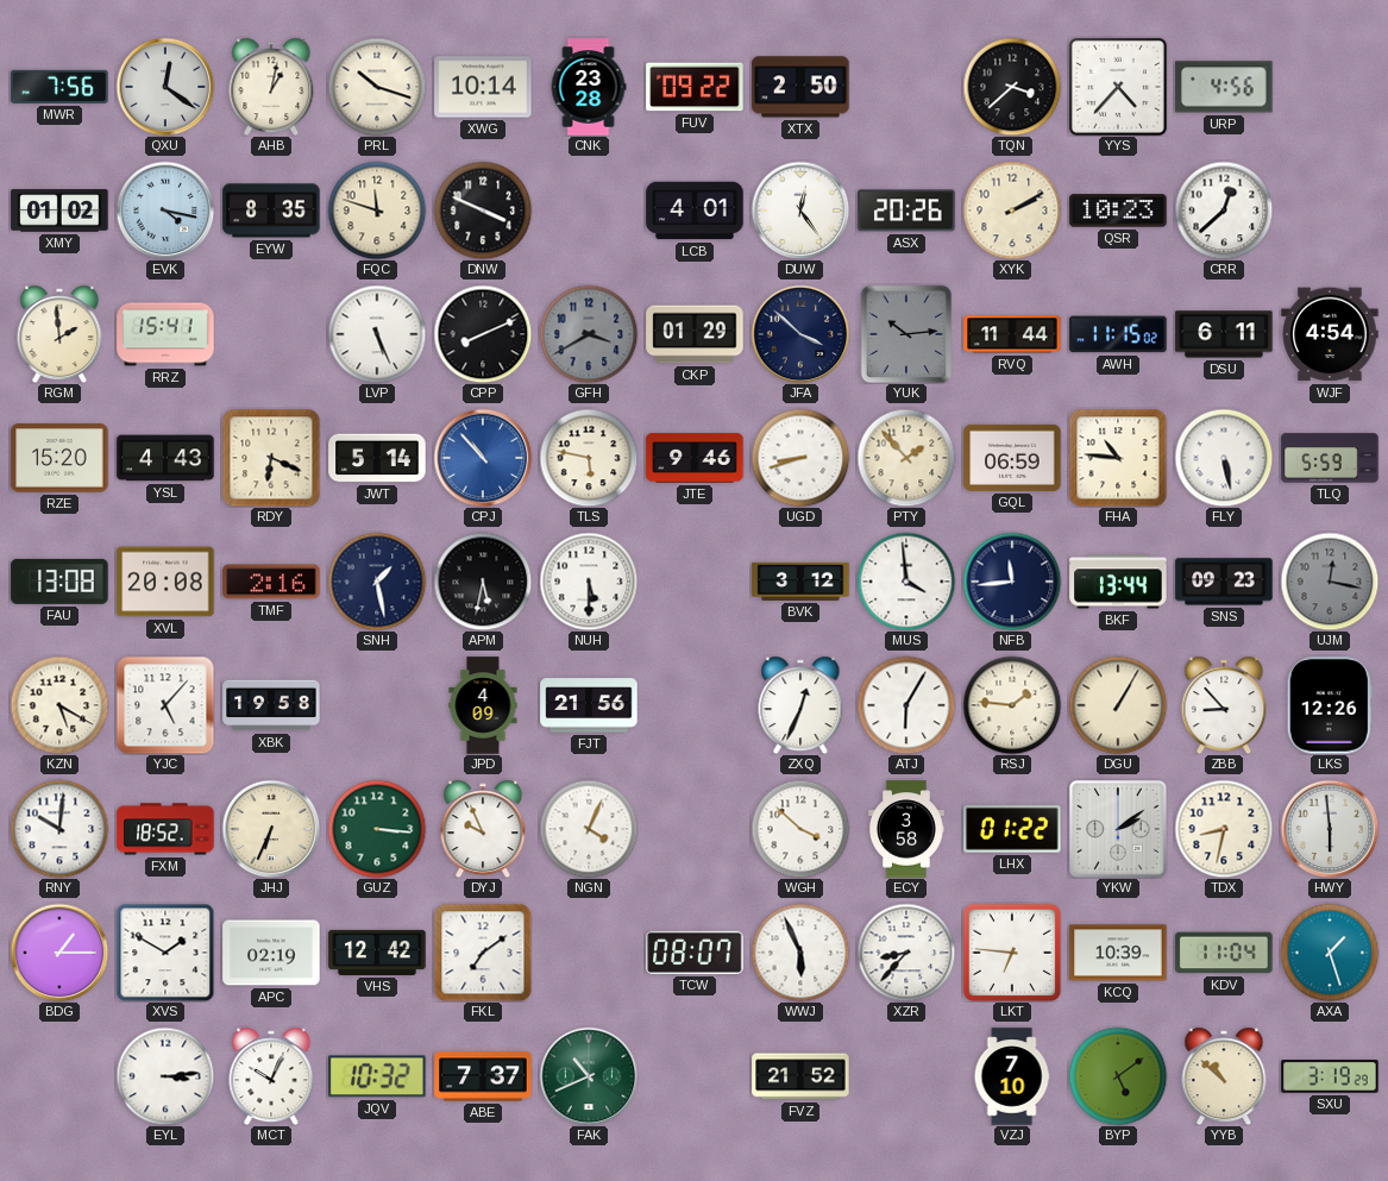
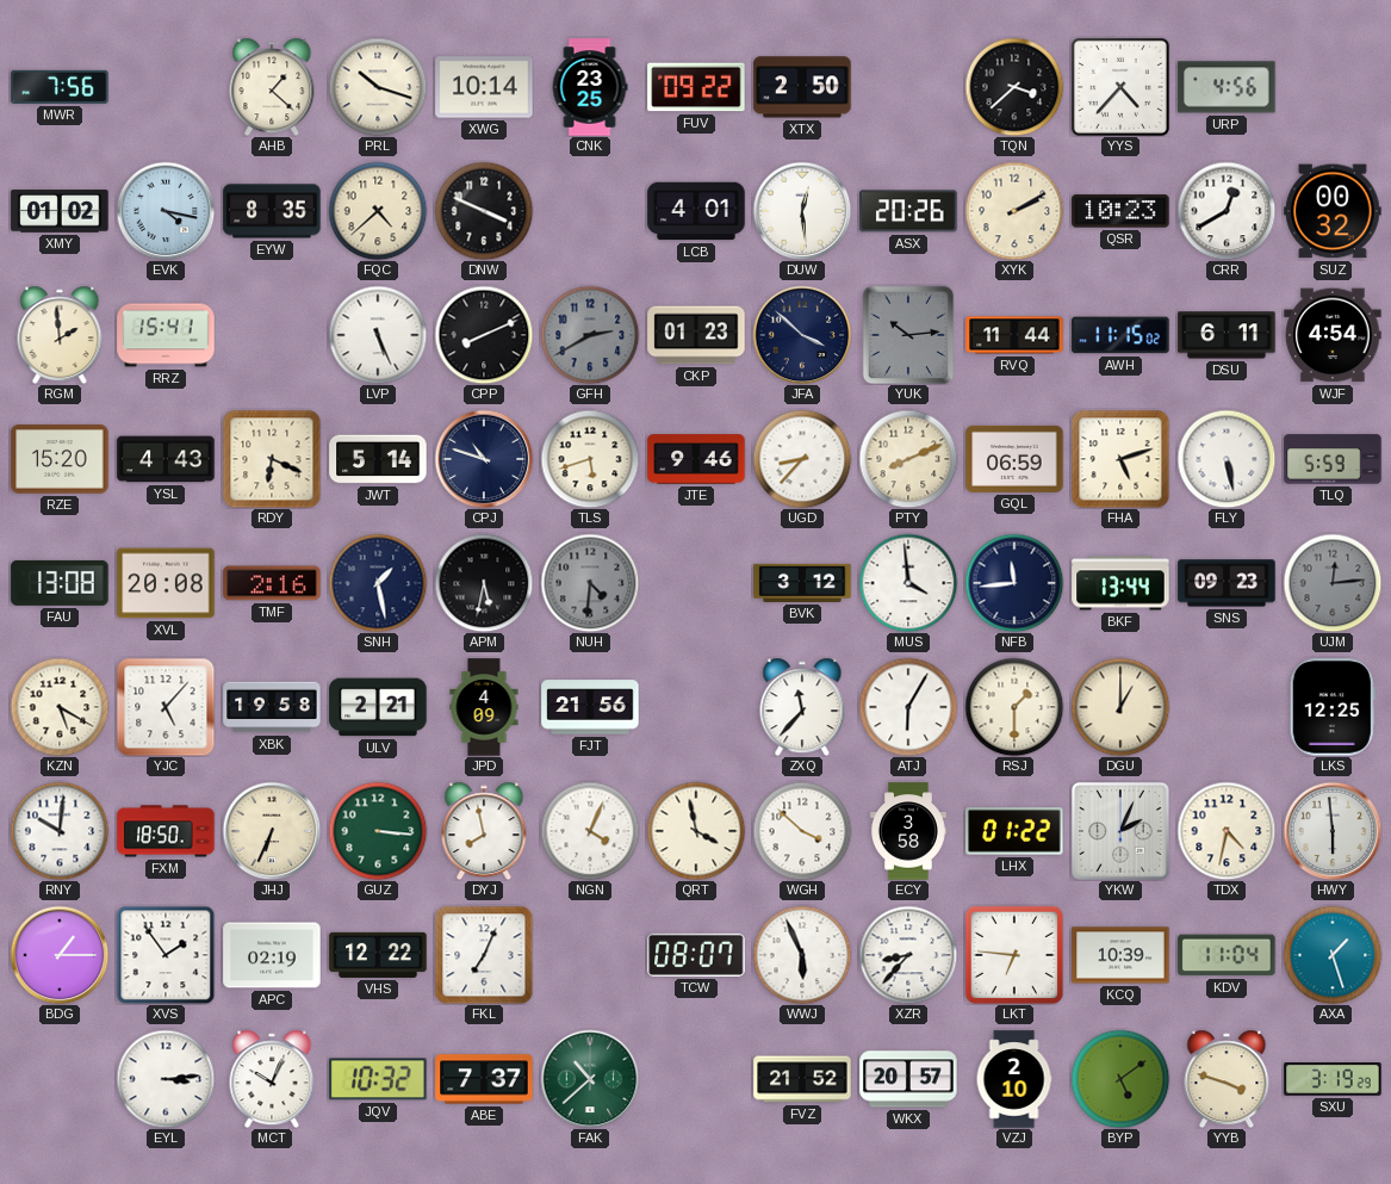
QXU: 12:21 -> none (165, 87)
AHB: 1:02 -> 1:22 (272, 87)
CNK: 23:28 -> 23:25 (590, 87)
FQC: 11:48 -> 4:38 (378, 211)
DUW: 12:24 -> 12:29 (802, 211)
CRR: 12:38 -> 12:40 (1227, 211)
SUZ: none -> 00:32 (1333, 211)
GFH: 3:40 -> 2:40 (590, 335)
CKP: 01:29 -> 01:23 (696, 335)
CPJ: 10:53 -> 10:48 (484, 459)
CPJ dial: blue -> navy (484, 459)
TLS: 5:47 -> 5:42 (590, 459)
UGD: 8:42 -> 8:37 (802, 459)
PTY: 1:53 -> 8:11 (908, 459)
FHA: 10:46 -> 5:12 (1120, 459)
NUH: 5:30 -> 4:31 (590, 583)
NUH dial: white -> grey (590, 583)
UJM: 12:17 -> 12:14 (1333, 583)
ULV: none -> 2:21 (378, 707)
ZXQ: 12:34 -> 11:37 (802, 707)
RSJ: 1:46 -> 1:30 (1014, 707)
DGU: 1:05 -> 1:00 (1120, 707)
ZBB: 8:53 -> none (1224, 705)
LKS: 12:26 -> 12:25 (1333, 707)
FXM: 18:52 -> 18:50 (166, 831)
DYJ: 9:56 -> 7:58 (484, 831)
QRT: none -> 3:58 (696, 831)
YKW: 2:09 -> 2:04 (1122, 832)
TDX: 8:32 -> 4:32 (1227, 831)
XVS: 1:50 -> 1:54 (166, 955)
VHS: 12:42 -> 12:22 (378, 955)
FKL: 7:09 -> 7:04 (484, 955)
FAK: 10:41 -> 10:38 (590, 1079)
WKX: none -> 20:57 (908, 1079)
VZJ: 7:10 -> 2:10 (1014, 1079)
YYB: 10:52 -> 3:48 (1227, 1079)
